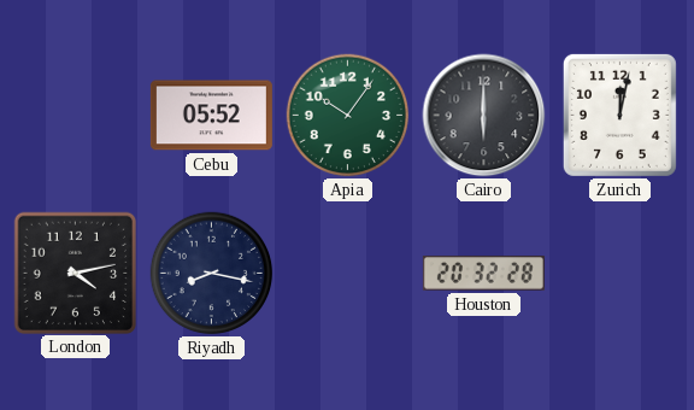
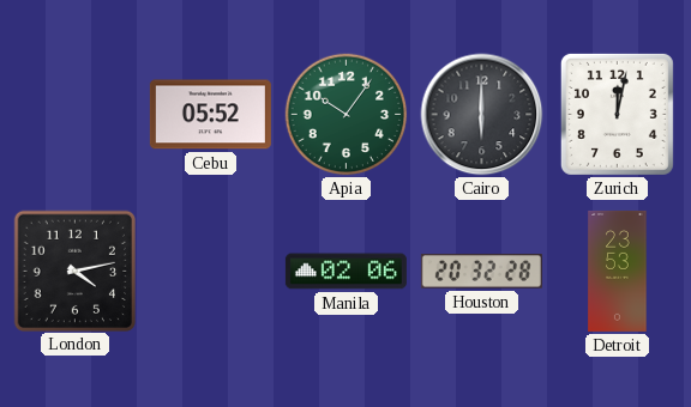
Riyadh: 8:17 -> none (212, 274)
Manila: none -> 02:06 (345, 272)
Detroit: none -> 23:53 (618, 271)
